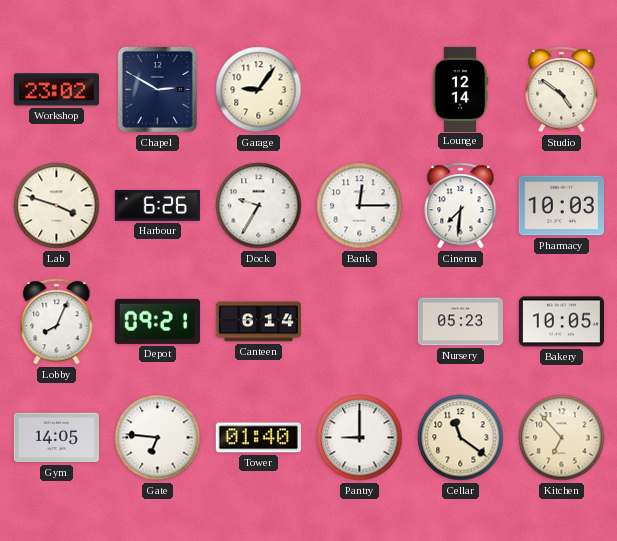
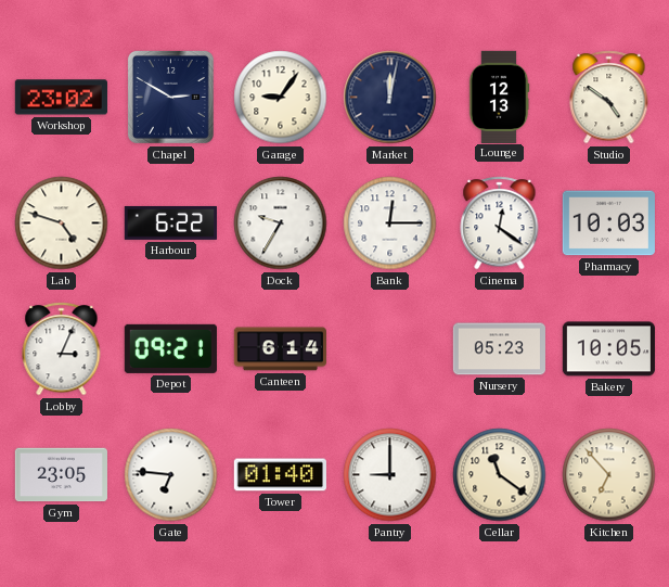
Market: none -> 12:02 (390, 98)
Lounge: 12:14 -> 12:13 (499, 97)
Lab: 3:48 -> 4:48 (62, 224)
Harbour: 6:26 -> 6:22 (170, 222)
Cinema: 7:31 -> 12:21 (500, 224)
Lobby: 8:04 -> 3:04 (62, 349)
Gym: 14:05 -> 23:05 (61, 475)
